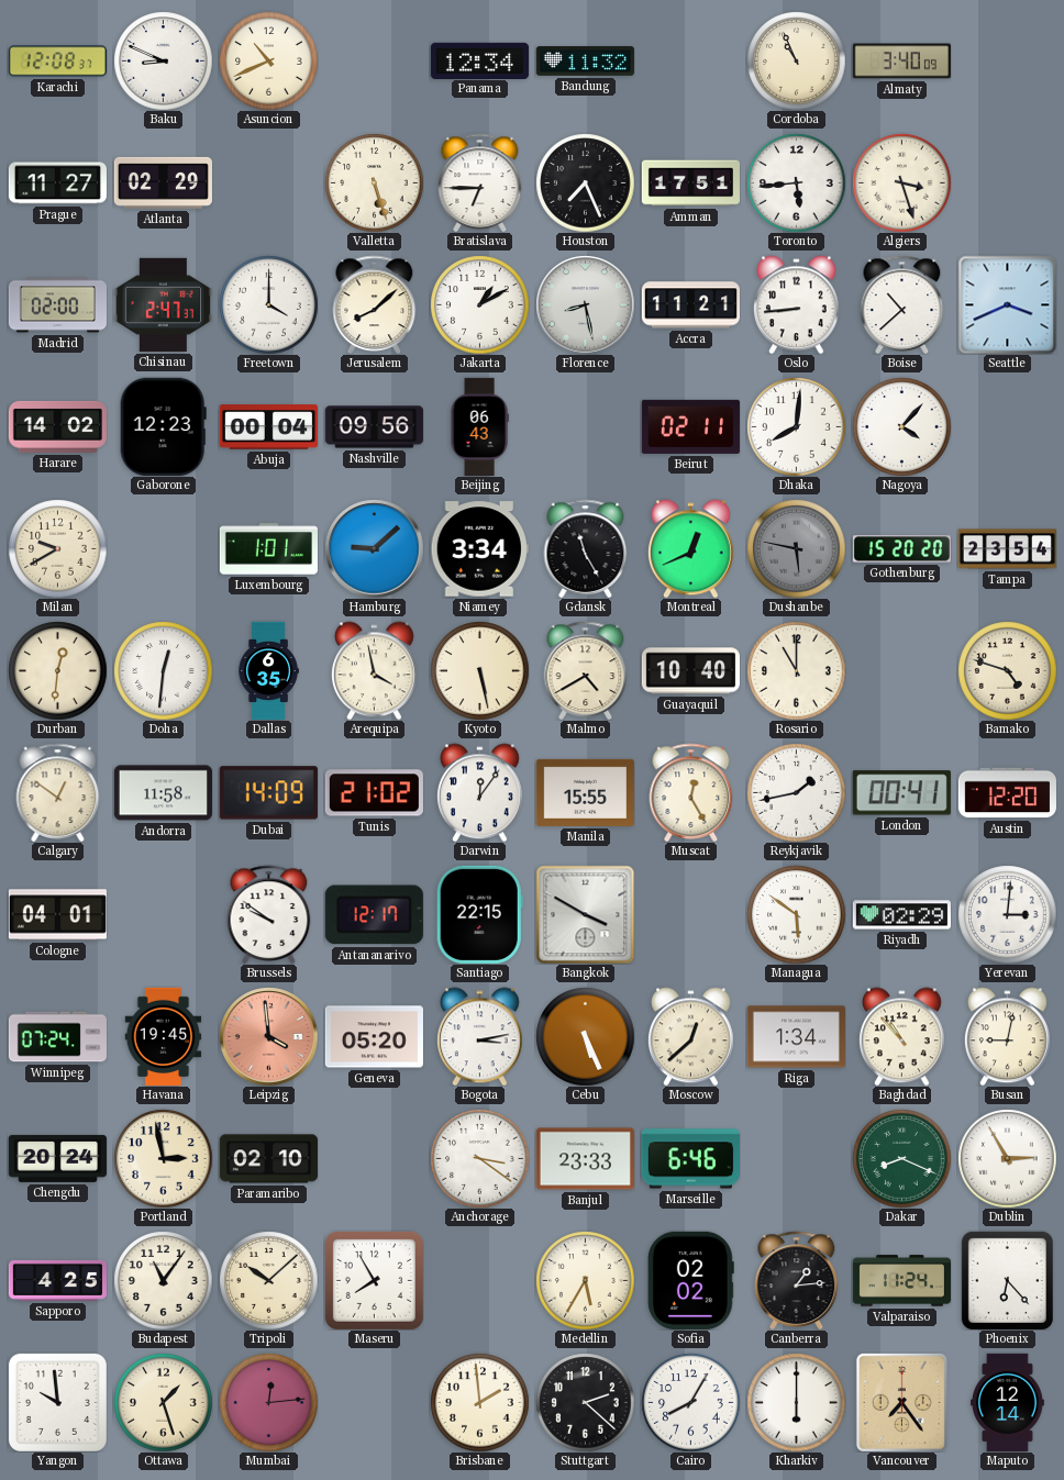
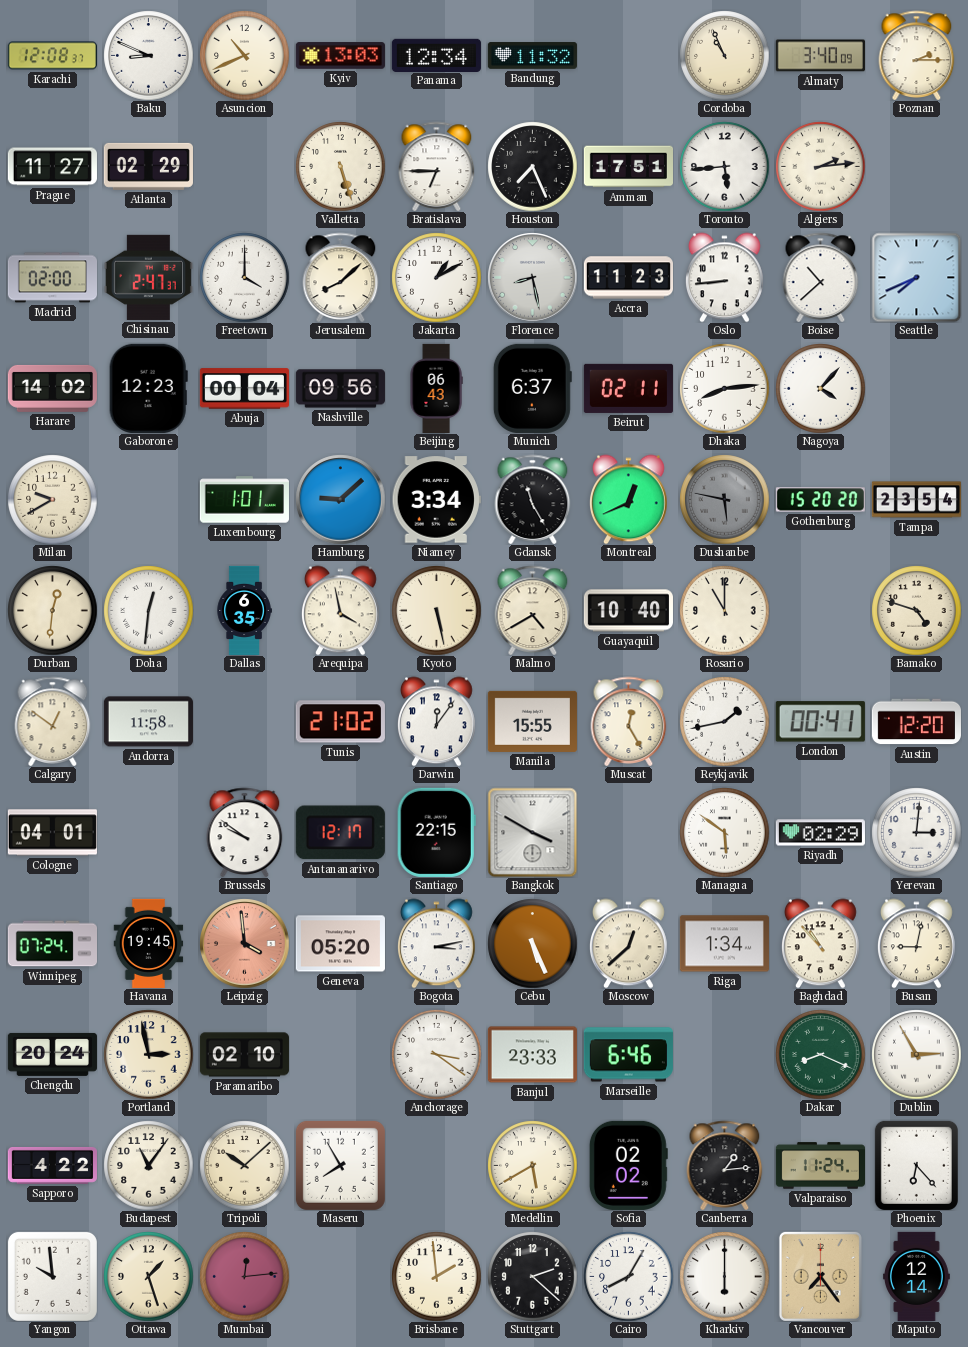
Kyiv: none -> 13:03 (340, 56)
Poznan: none -> 2:15 (917, 55)
Algiers: 3:27 -> 2:14 (820, 166)
Accra: 11:21 -> 11:23 (628, 278)
Seattle: 3:41 -> 7:41 (916, 277)
Munich: none -> 6:37 (532, 388)
Dhaka: 8:01 -> 8:14 (724, 388)
Dubai: 14:09 -> none (268, 793)
Sapporo: 4:25 -> 4:22 (52, 1165)
Medellin: 5:35 -> 5:40 (532, 1165)
